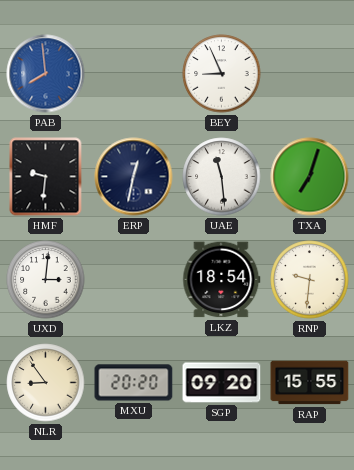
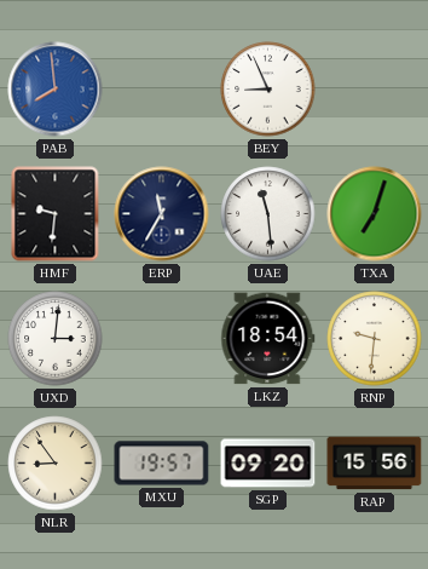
ERP: 12:32 -> 11:35 (162, 214)
MXU: 20:20 -> 19:57 (162, 464)
RAP: 15:55 -> 15:56 (375, 464)
